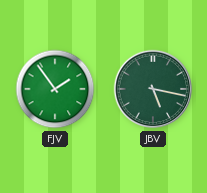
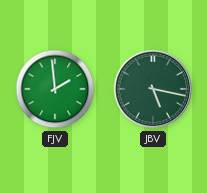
FJV: 1:54 -> 1:59 (55, 89)
